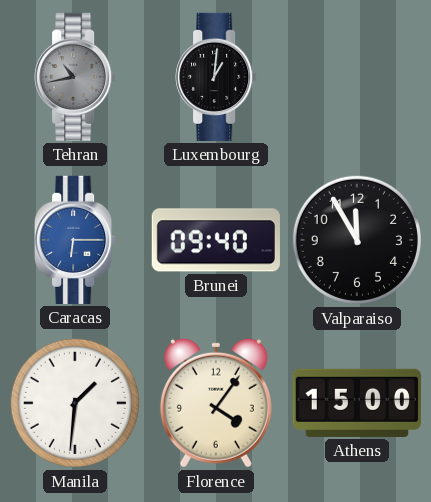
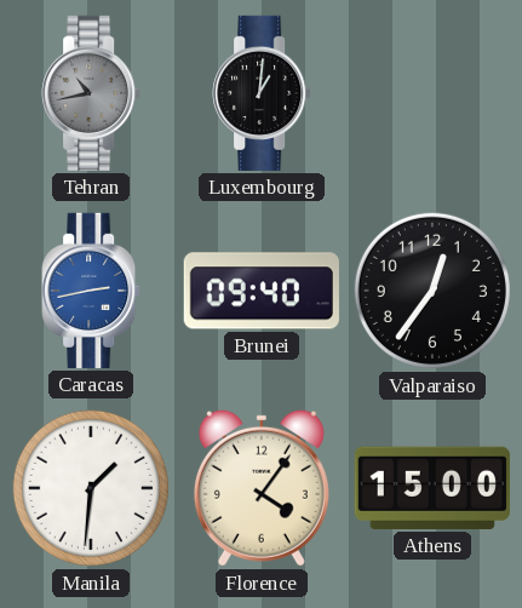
Caracas: 6:15 -> 2:43 (91, 291)
Valparaiso: 11:55 -> 12:36 (432, 291)
